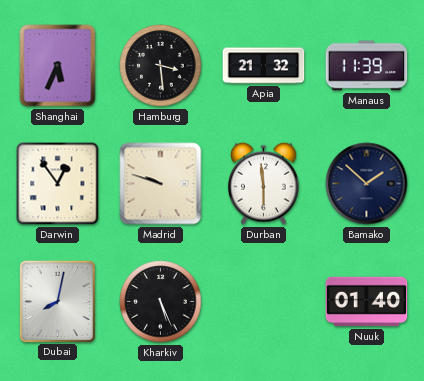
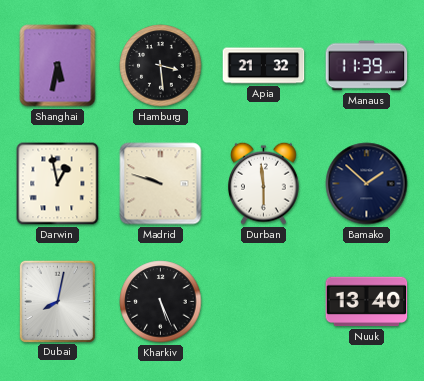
Shanghai: 5:34 -> 5:32 (58, 66)
Darwin: 12:54 -> 12:58 (58, 184)
Nuuk: 01:40 -> 13:40 (367, 302)
